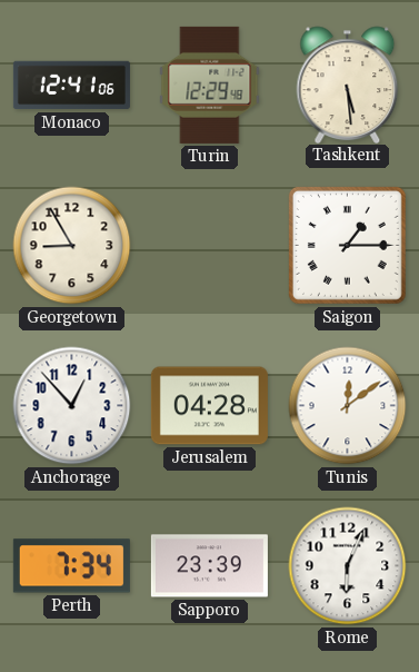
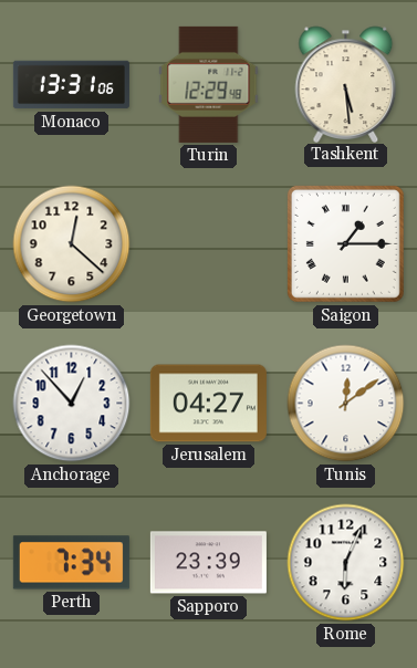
Monaco: 12:41 -> 13:31 (71, 85)
Georgetown: 8:55 -> 12:22 (72, 244)
Jerusalem: 04:28 -> 04:27 (208, 404)
